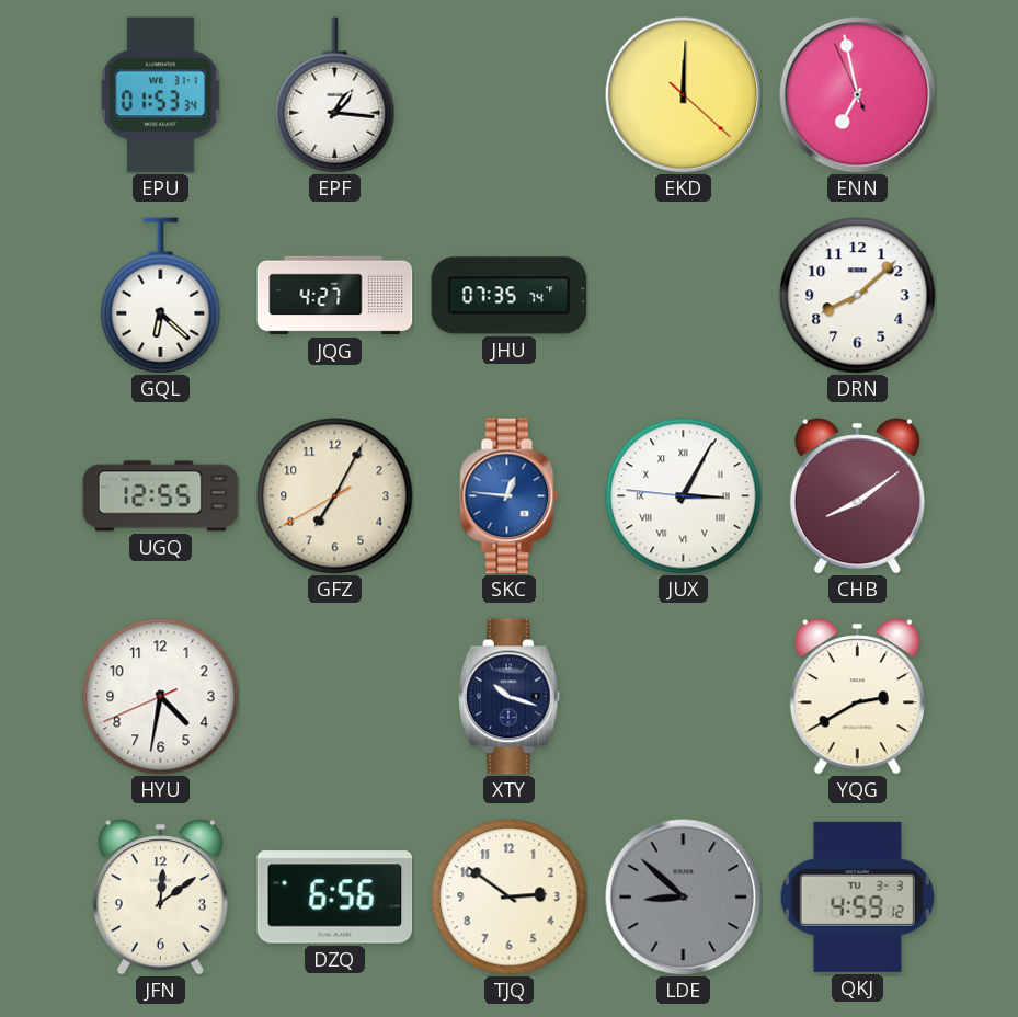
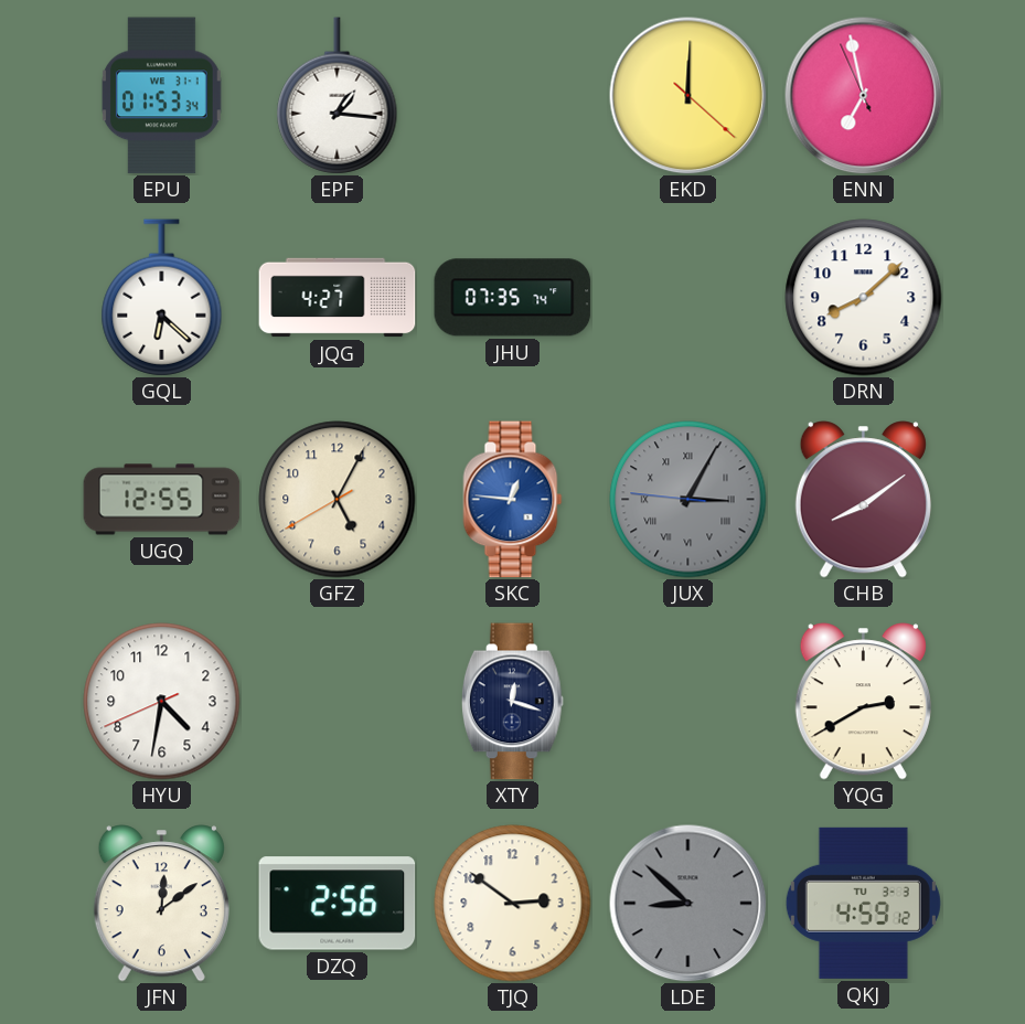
GFZ: 7:04 -> 5:04 (338, 500)
JUX dial: white -> grey (688, 500)
XTY: 10:18 -> 12:18 (512, 702)
DZQ: 6:56 -> 2:56 (338, 904)
